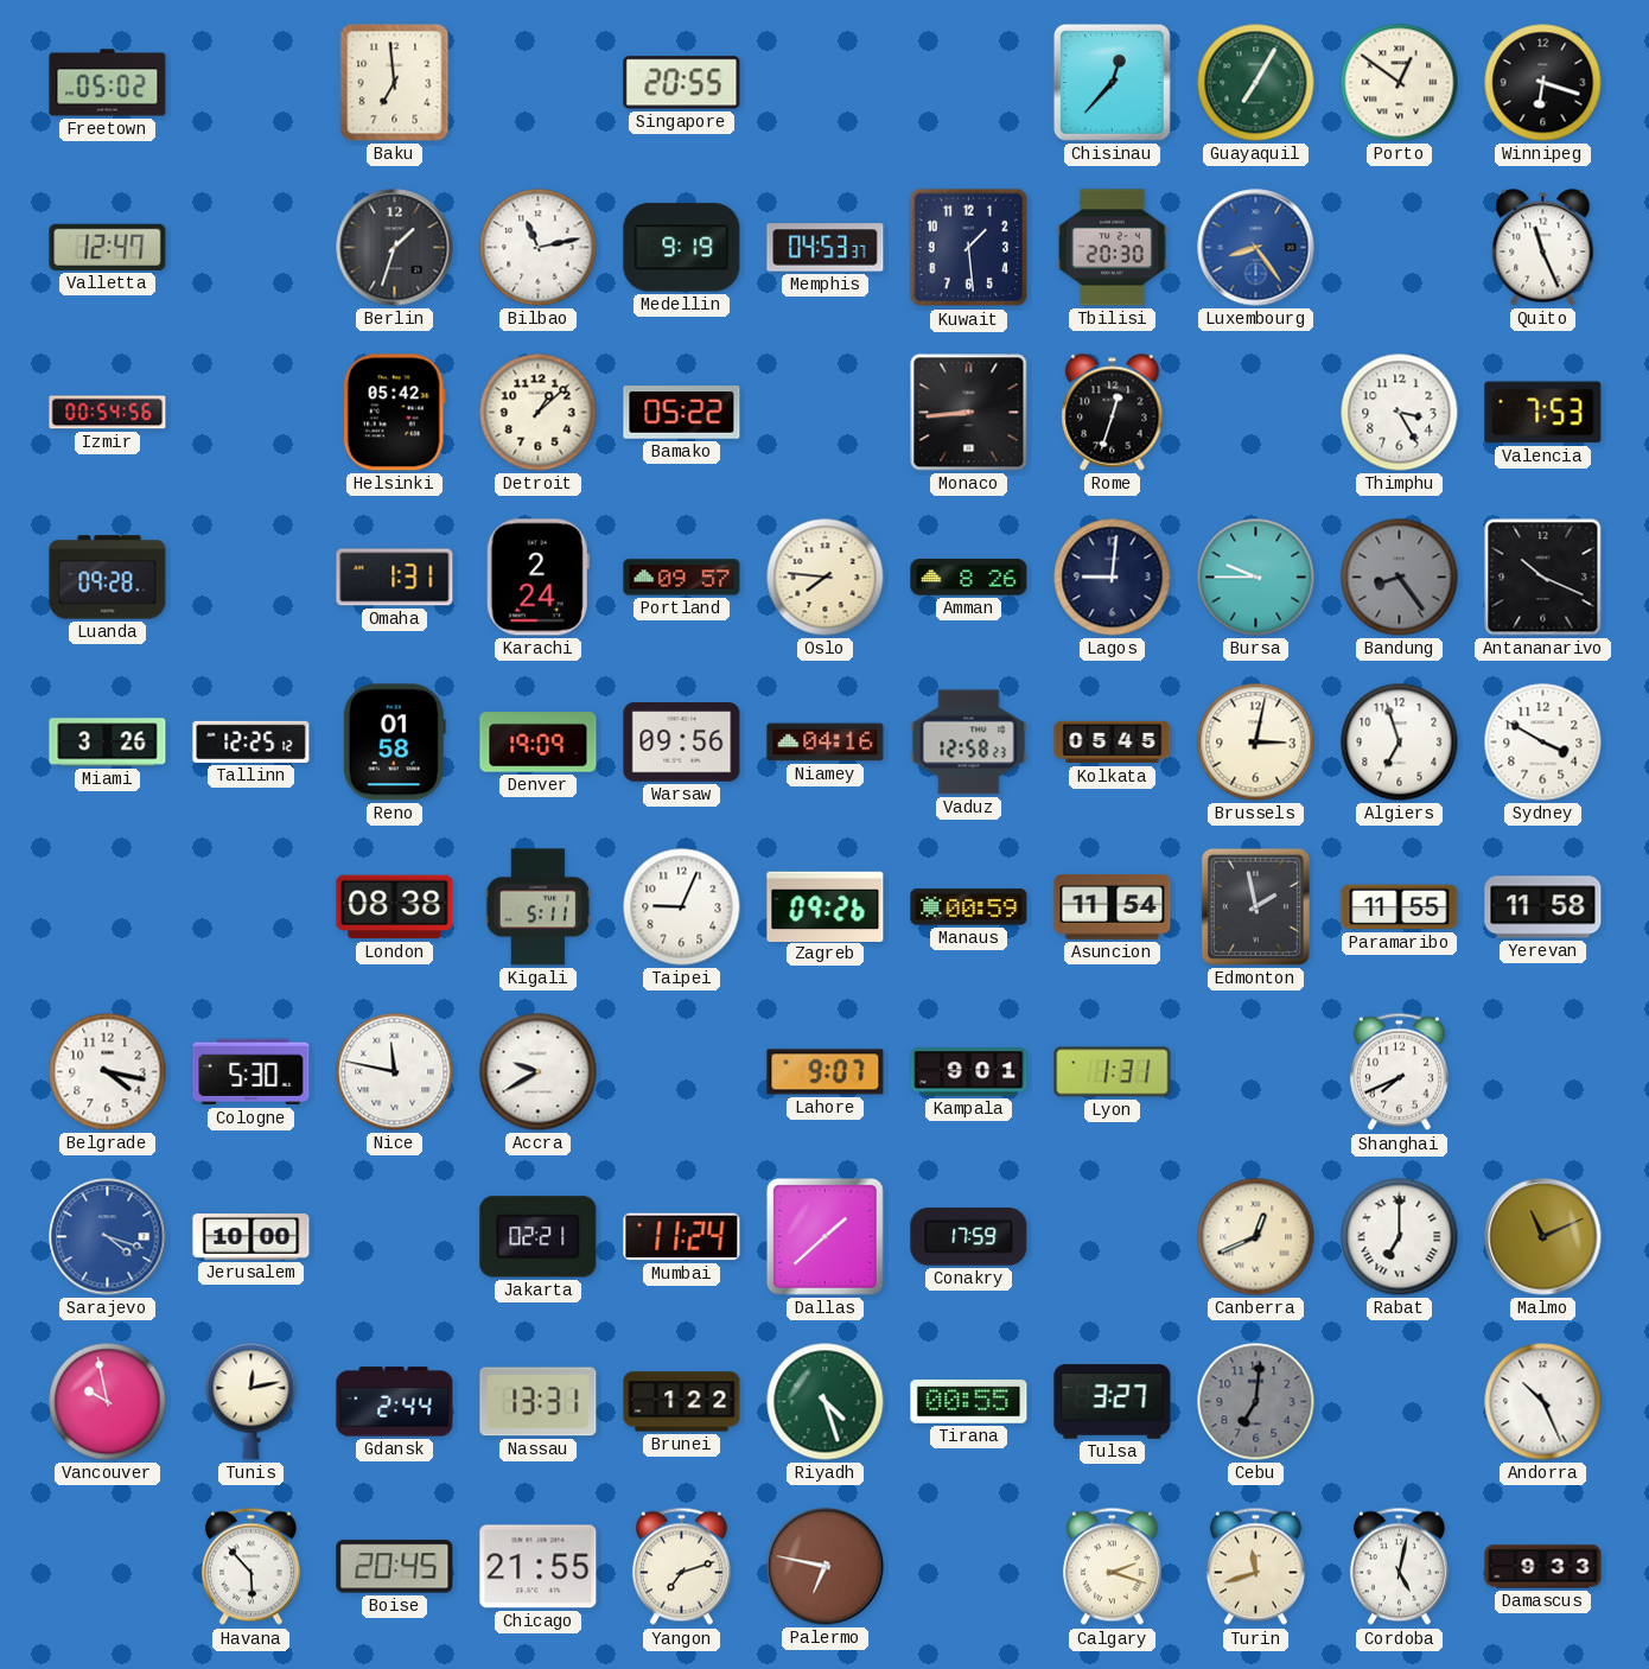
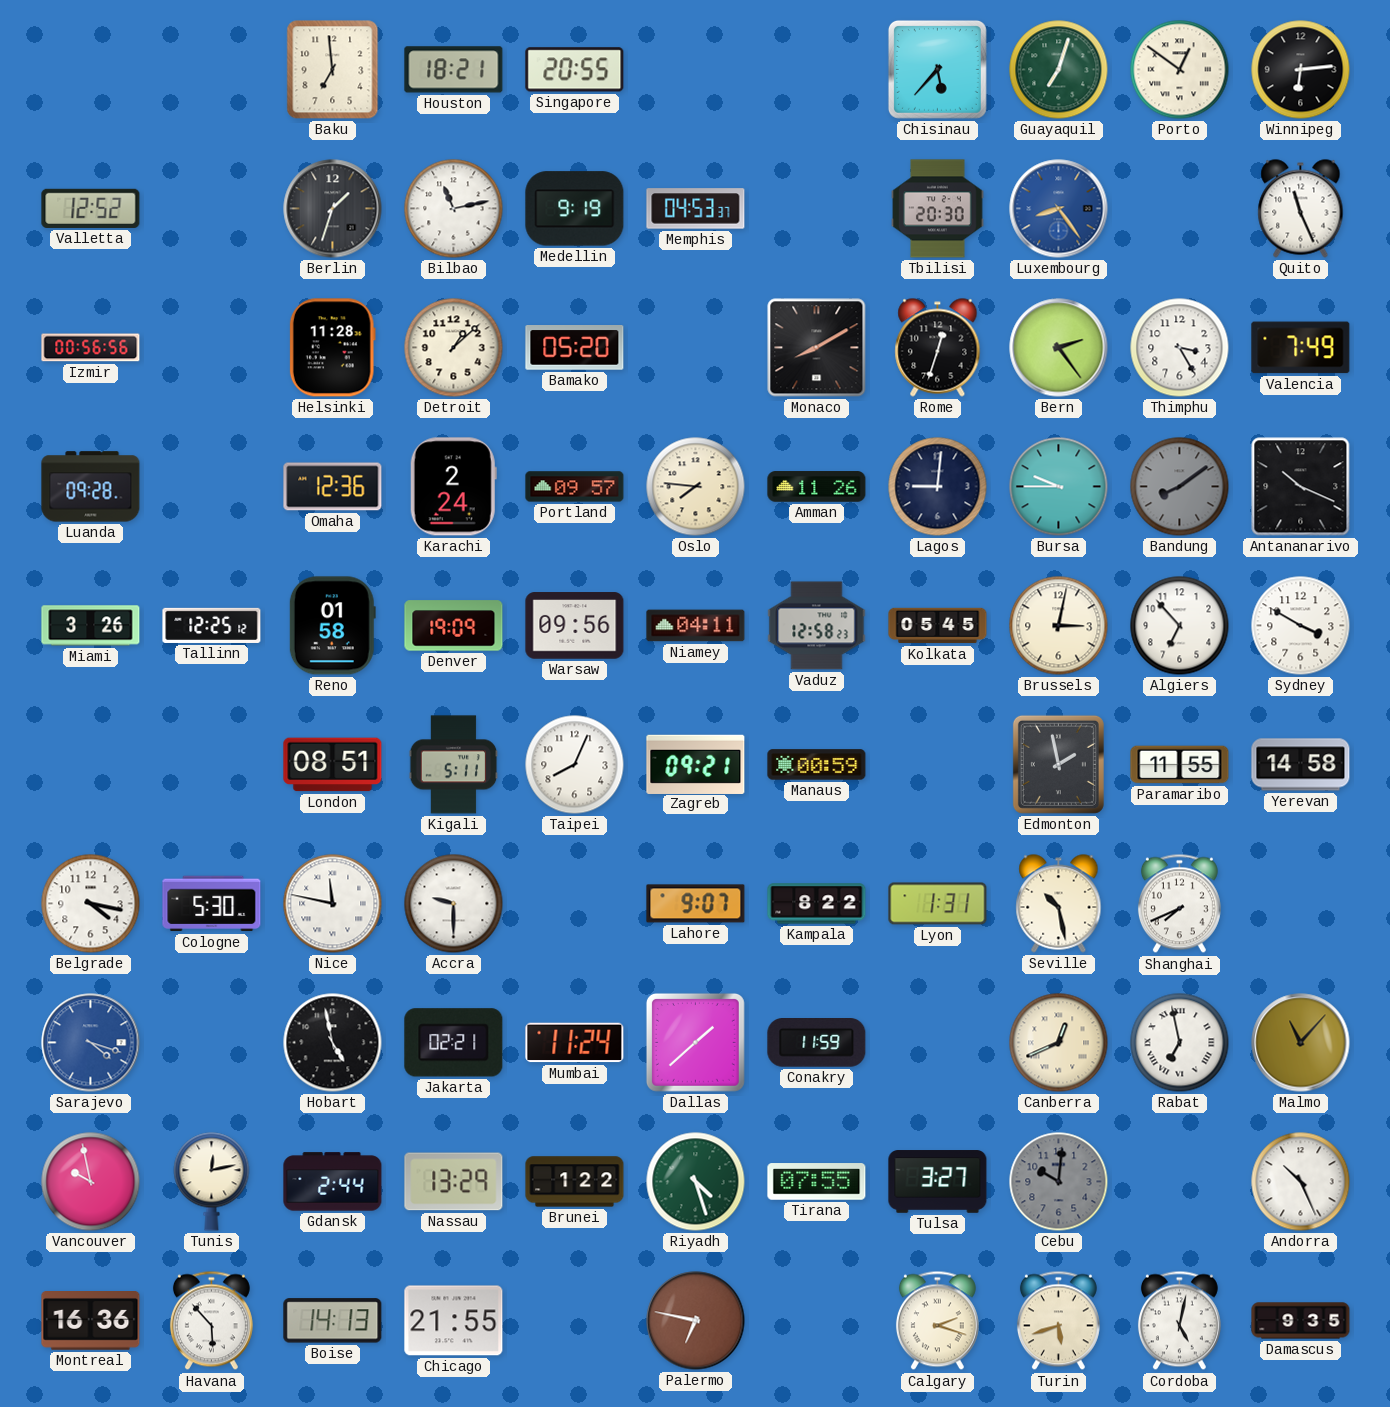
Freetown: 05:02 -> none (108, 83)
Houston: none -> 18:21 (454, 70)
Chisinau: 12:37 -> 5:37 (937, 69)
Guayaquil: 7:05 -> 7:03 (1059, 70)
Winnipeg: 6:18 -> 6:14 (1301, 70)
Valletta: 12:47 -> 12:52 (91, 208)
Kuwait: 1:29 -> none (969, 248)
Izmir: 00:54 -> 00:56 (91, 348)
Helsinki: 05:42 -> 11:28 (332, 348)
Bamako: 05:22 -> 05:20 (575, 348)
Monaco: 8:44 -> 8:10 (817, 348)
Bern: none -> 2:24 (1059, 348)
Valencia: 7:53 -> 7:49 (1301, 348)
Omaha: 1:31 -> 12:36 (333, 487)
Amman: 8:26 -> 11:26 (817, 487)
Bandung: 8:24 -> 8:09 (1180, 487)
Niamey: 04:16 -> 04:11 (696, 626)
Algiers: 6:57 -> 6:53 (1180, 626)
London: 08:38 -> 08:51 (333, 765)
Taipei: 9:04 -> 8:04 (575, 765)
Zagreb: 09:26 -> 09:21 (696, 764)
Asuncion: 11:54 -> none (1113, 907)
Yerevan: 11:58 -> 14:58 (1301, 765)
Accra: 9:40 -> 9:30 (454, 904)
Kampala: 9:01 -> 8:22 (817, 904)
Seville: none -> 10:28 (1059, 904)
Jerusalem: 10:00 -> none (252, 1237)
Hobart: none -> 4:58 (333, 1043)
Conakry: 17:59 -> 11:59 (817, 1043)
Rabat: 7:00 -> 6:58 (1180, 1043)
Malmo: 11:11 -> 11:07 (1301, 1043)
Nassau: 13:31 -> 13:29 (454, 1182)
Tirana: 00:55 -> 07:55 (817, 1182)
Cebu: 7:01 -> 10:01 (1059, 1182)
Montreal: none -> 16:36 (91, 1321)
Boise: 20:45 -> 14:13 (333, 1321)
Yangon: 7:12 -> none (681, 1567)
Turin: 11:42 -> 5:42 (1058, 1321)
Damascus: 9:33 -> 9:35 (1301, 1321)
